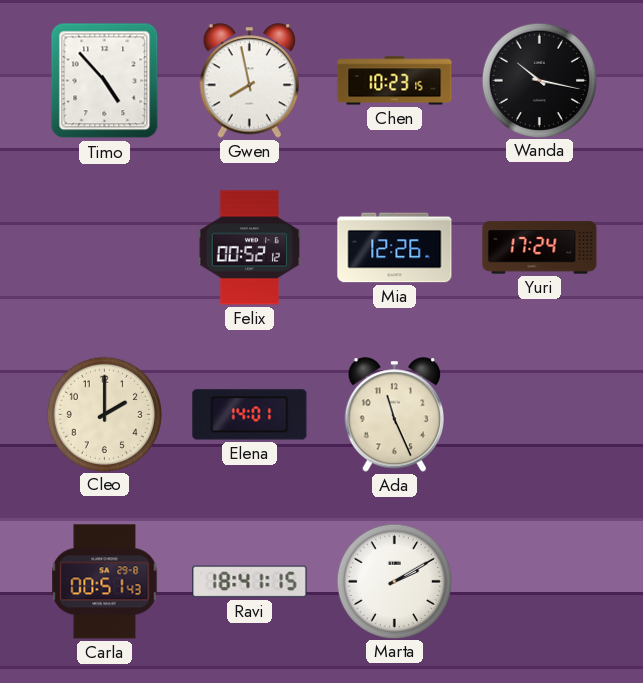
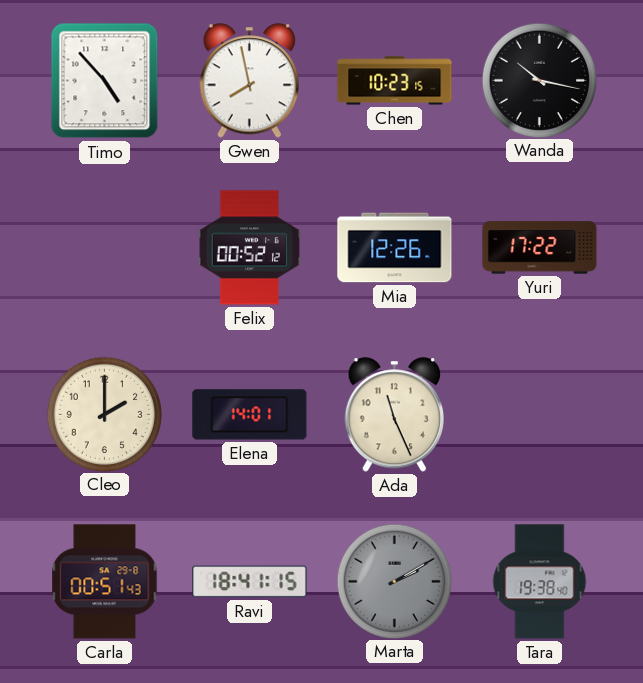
Yuri: 17:24 -> 17:22 (540, 248)
Marta dial: white -> grey (394, 581)
Tara: none -> 19:38 (540, 582)
